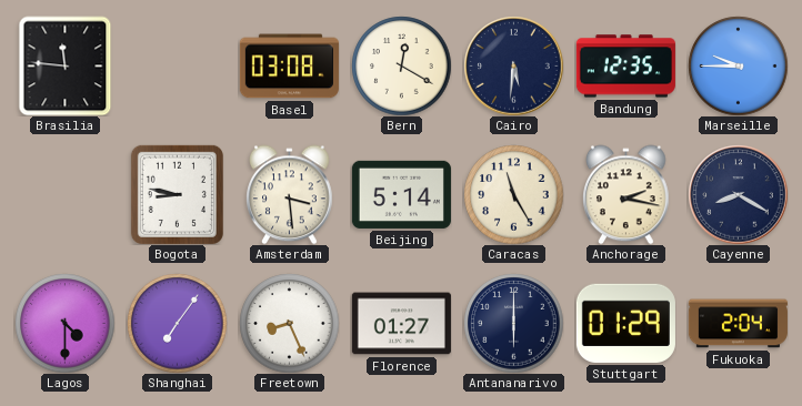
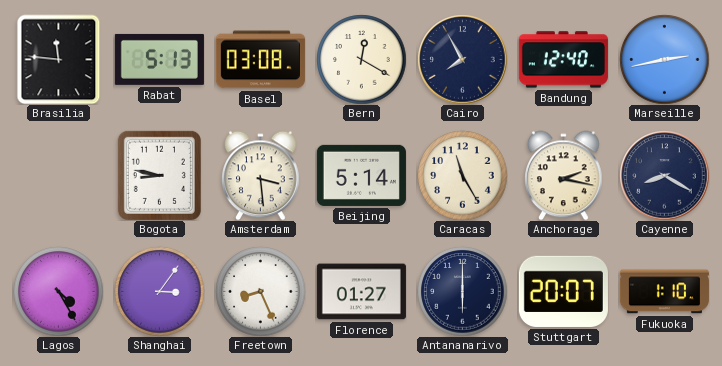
Rabat: none -> 5:13 (159, 59)
Cairo: 5:31 -> 7:55 (462, 59)
Bandung: 12:35 -> 12:40 (563, 60)
Marseille: 9:45 -> 2:43 (664, 59)
Lagos: 4:30 -> 4:25 (58, 291)
Shanghai: 7:06 -> 3:06 (159, 291)
Stuttgart: 01:29 -> 20:07 (563, 291)
Fukuoka: 2:04 -> 1:10 (664, 292)
